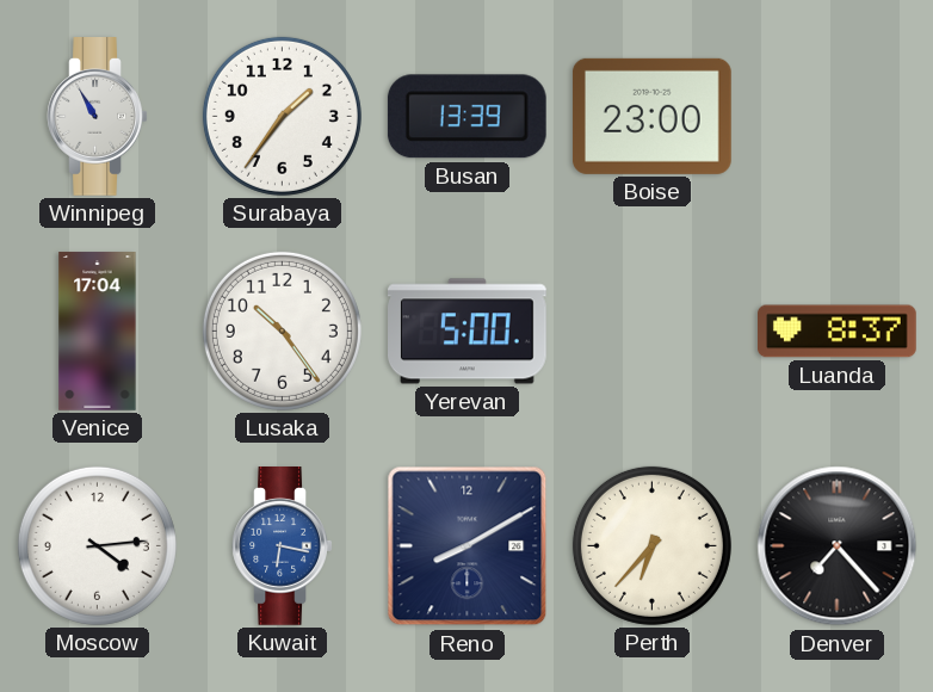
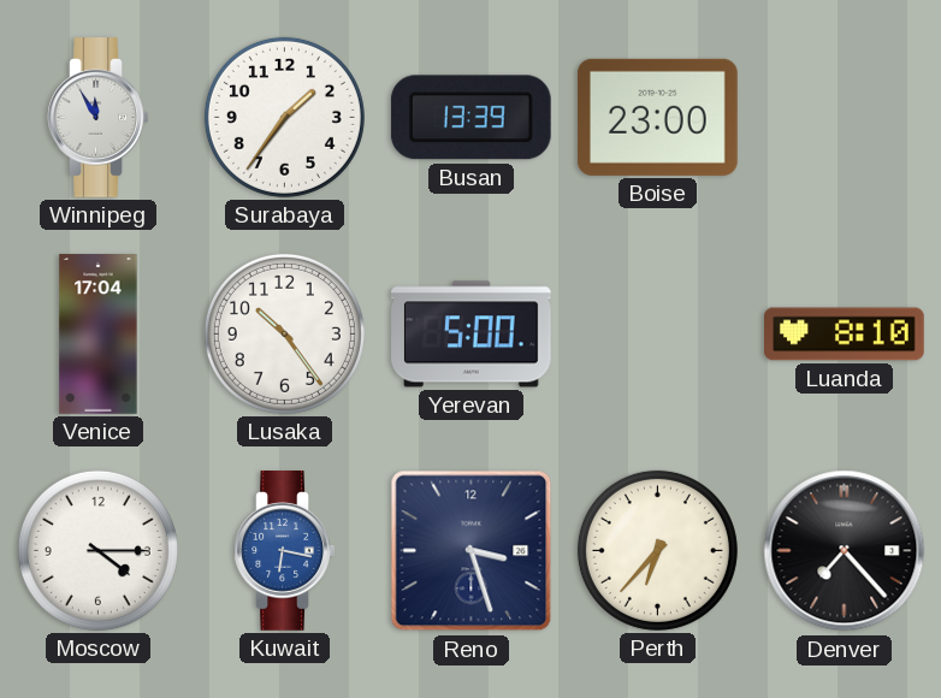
Winnipeg: 10:55 -> 11:55 (99, 118)
Luanda: 8:37 -> 8:10 (845, 335)
Moscow: 4:14 -> 4:15 (97, 550)
Reno: 8:10 -> 3:27 (472, 551)
